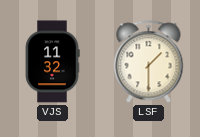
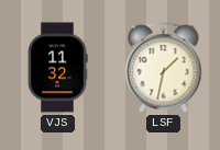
LSF: 1:30 -> 1:32 (164, 68)
